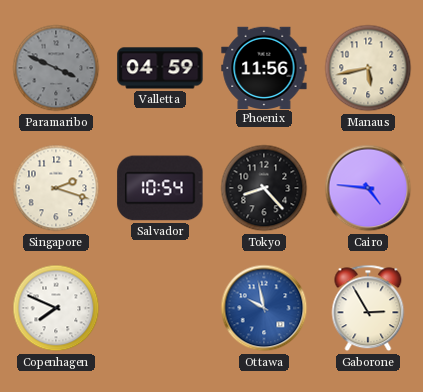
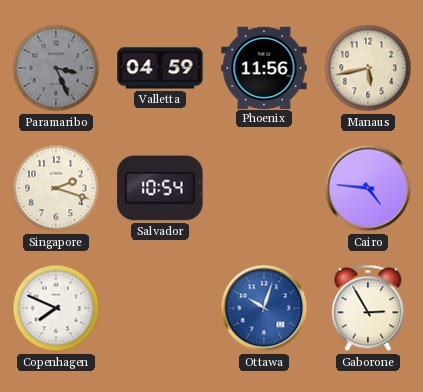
Paramaribo: 3:49 -> 3:26 (56, 68)
Tokyo: 8:23 -> none (264, 188)
Ottawa: 9:58 -> 10:03 (264, 308)
